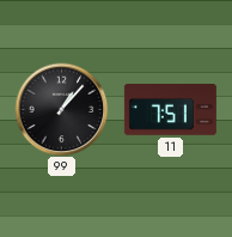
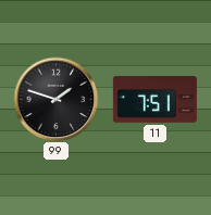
99: 1:07 -> 1:48 (55, 99)
